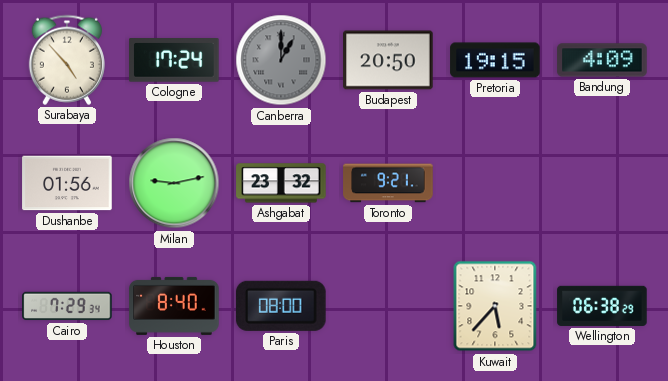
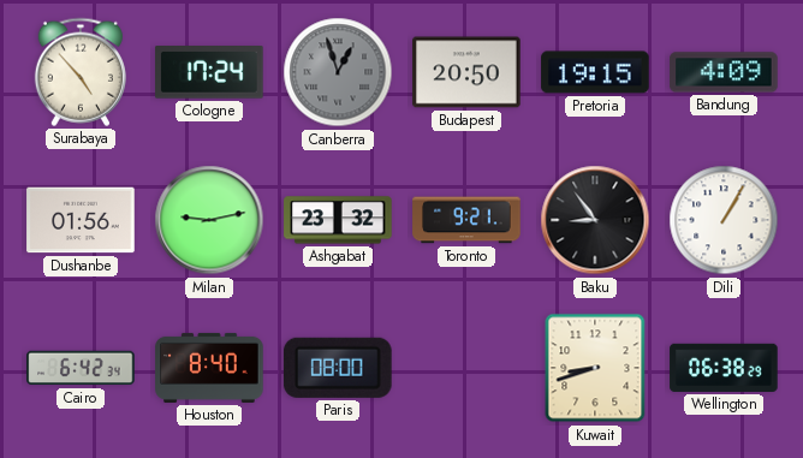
Canberra: 1:00 -> 12:57 (338, 72)
Baku: none -> 8:54 (595, 220)
Dili: none -> 1:05 (724, 220)
Cairo: 7:29 -> 6:42 (81, 368)
Kuwait: 5:37 -> 8:42 (595, 368)
